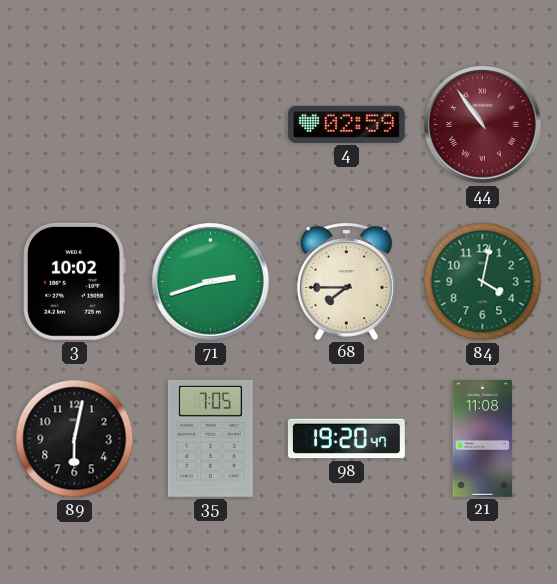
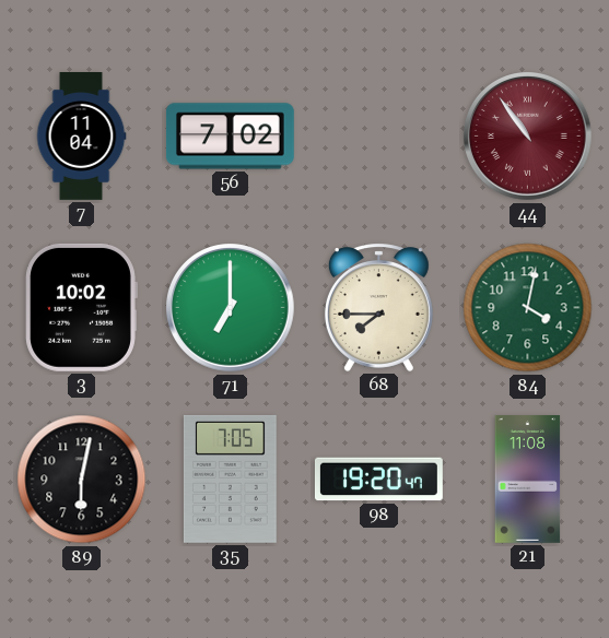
7: none -> 11:04 (81, 137)
56: none -> 7:02 (230, 137)
4: 02:59 -> none (346, 124)
71: 2:42 -> 7:00 (231, 308)
